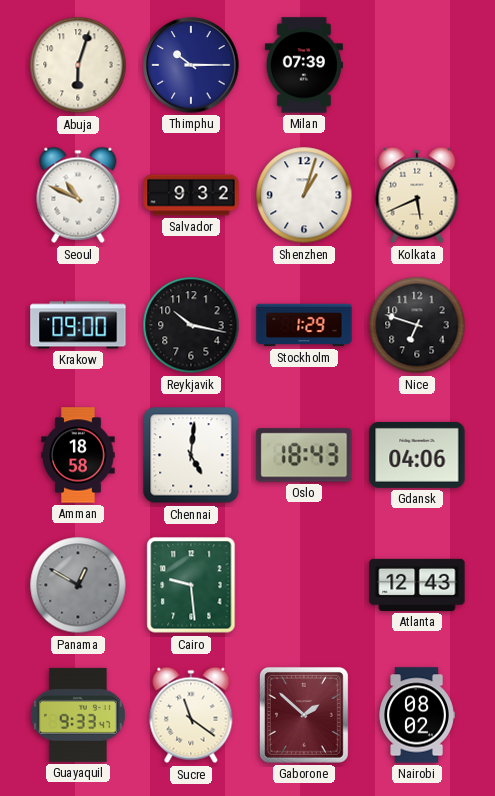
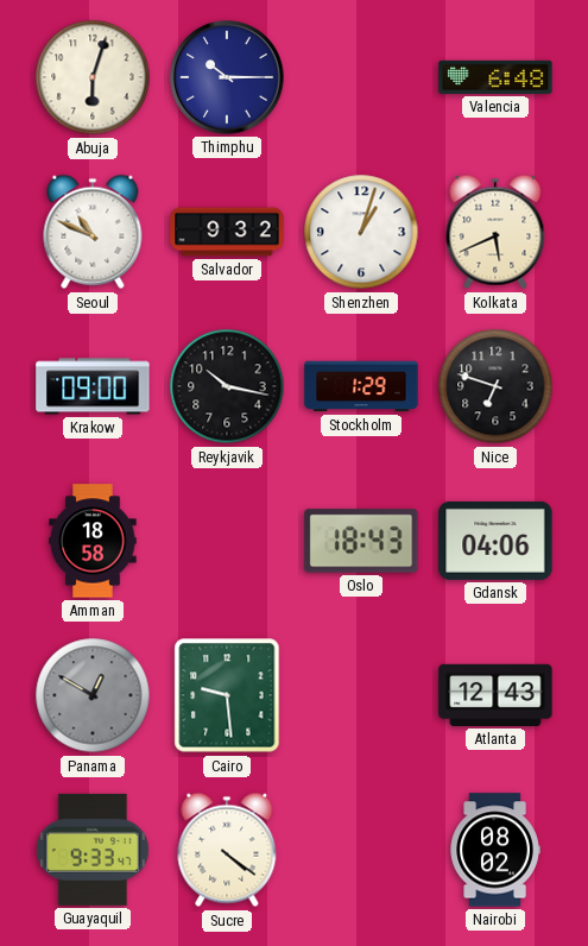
Milan: 07:39 -> none (304, 65)
Valencia: none -> 6:48 (495, 77)
Chennai: 5:01 -> none (191, 455)
Sucre: 11:21 -> 4:21 (227, 850)
Gaborone: 1:52 -> none (304, 715)
